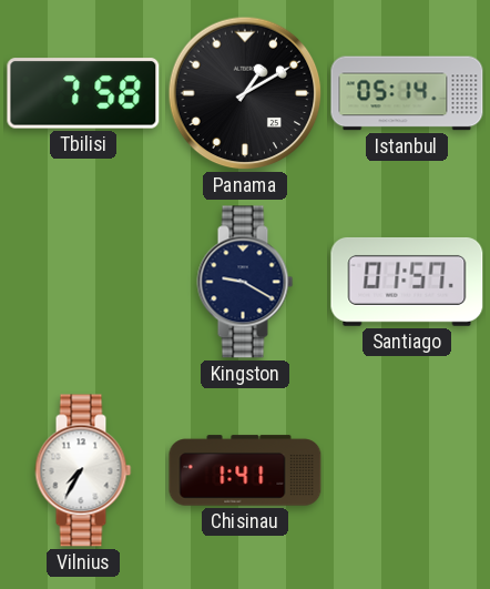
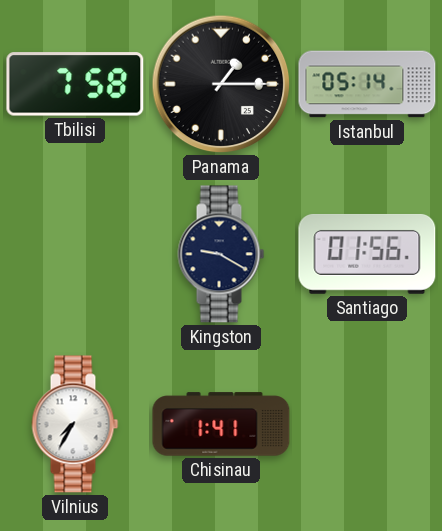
Panama: 1:10 -> 1:15 (221, 84)
Santiago: 01:57 -> 01:56 (367, 254)
